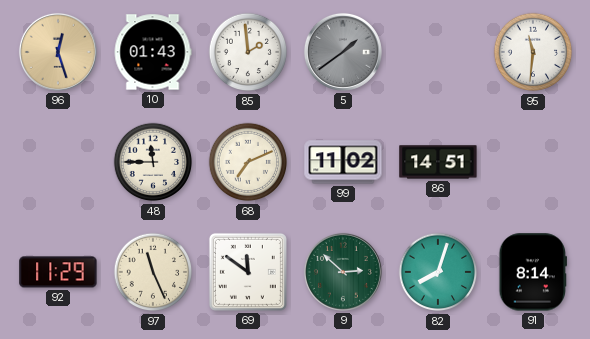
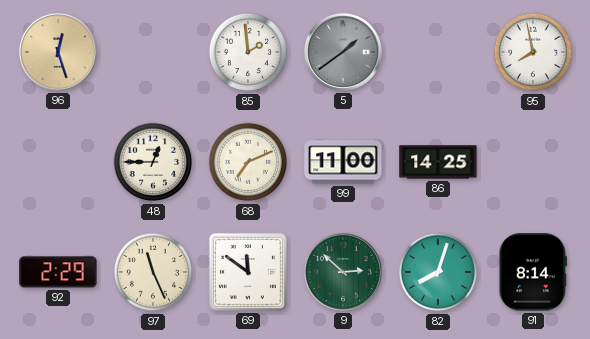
10: 01:43 -> none (153, 52)
95: 11:31 -> 7:58 (533, 52)
48: 11:45 -> 12:45 (153, 162)
99: 11:02 -> 11:00 (343, 162)
86: 14:51 -> 14:25 (438, 162)
92: 11:29 -> 2:29 (58, 272)
